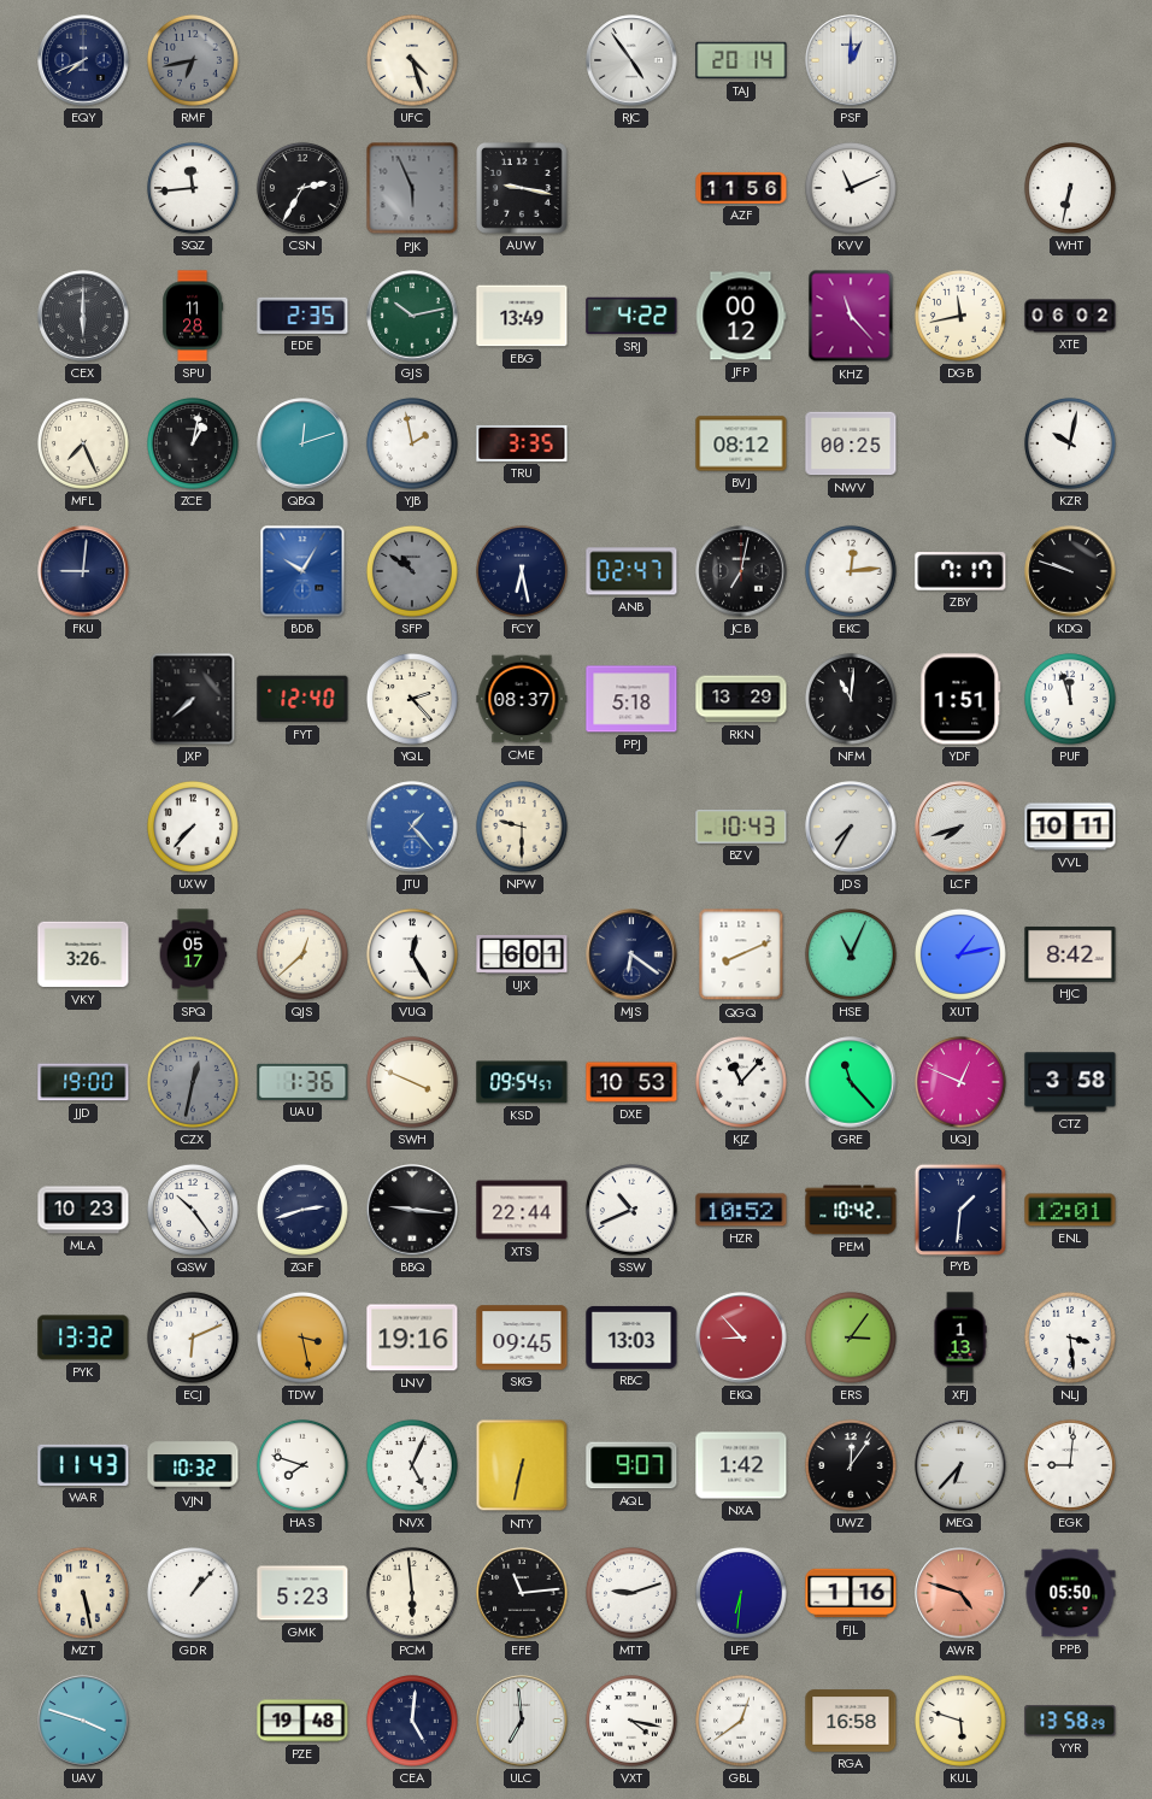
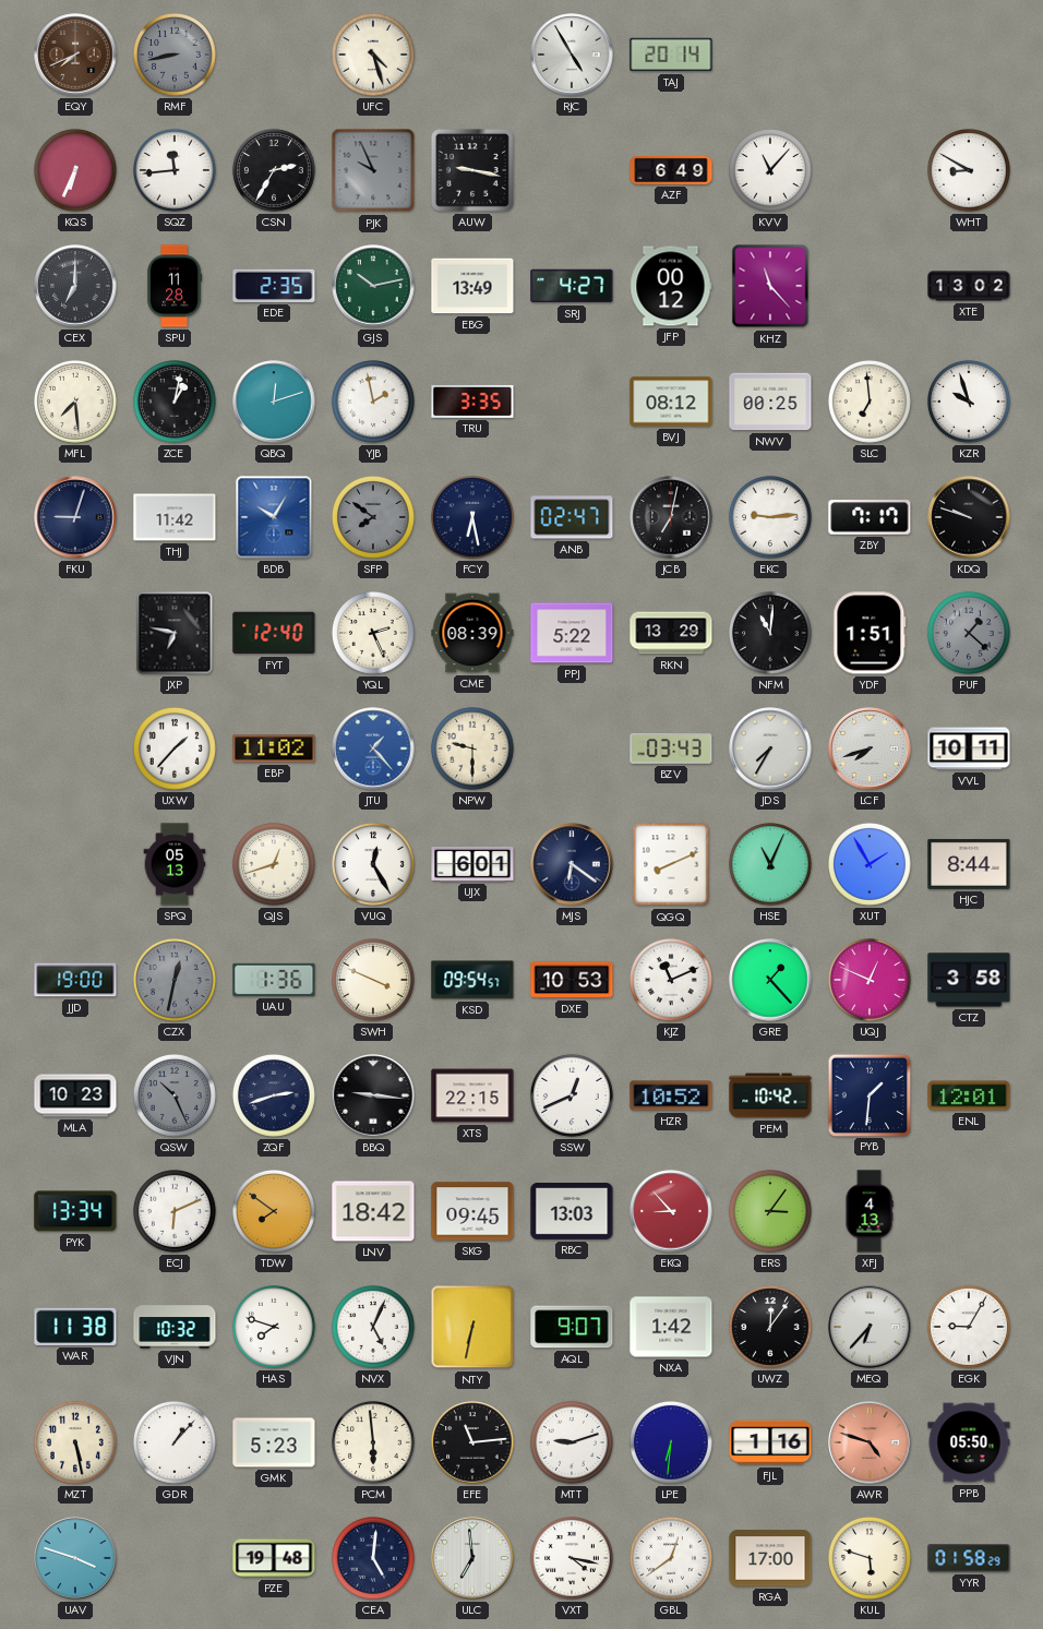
EQY dial: navy -> brown (75, 55)
RMF: 6:43 -> 8:43 (175, 55)
RJC: 4:54 -> 4:55 (572, 55)
PSF: 1:00 -> none (851, 60)
KQS: none -> 6:34 (75, 170)
PJK: 5:56 -> 9:56 (373, 170)
AZF: 11:56 -> 6:49 (671, 170)
KVV: 11:11 -> 11:07 (770, 170)
WHT: 6:32 -> 8:50 (969, 170)
CEX: 6:00 -> 7:00 (75, 286)
SRJ: 4:22 -> 4:27 (572, 286)
DGB: 11:43 -> none (960, 316)
XTE: 06:02 -> 13:02 (969, 286)
MFL: 7:26 -> 7:29 (75, 402)
SLC: none -> 6:59 (870, 402)
KZR: 10:02 -> 9:57 (969, 402)
FKU: 9:01 -> 9:03 (75, 517)
THJ: none -> 11:42 (175, 517)
SFP: 10:51 -> 7:51 (373, 517)
EKC: 12:14 -> 9:14 (770, 517)
JXP: 7:38 -> 6:47 (175, 633)
YQL: 2:23 -> 2:26 (373, 633)
CME: 08:37 -> 08:39 (472, 633)
PPJ: 5:18 -> 5:22 (572, 633)
PUF: 11:57 -> 1:22 (969, 633)
PUF dial: white -> grey (969, 633)
UXW: 7:37 -> 1:37 (175, 748)
EBP: none -> 11:02 (274, 748)
BZV: 10:43 -> 03:43 (671, 750)
VKY: 3:26 -> none (83, 954)
SPQ: 05:17 -> 05:13 (175, 864)
QJS: 12:38 -> 12:42 (274, 864)
XUT: 1:13 -> 1:55 (870, 864)
HJC: 8:42 -> 8:44 (969, 864)
KJZ: 11:07 -> 11:11 (671, 980)
GRE: 11:23 -> 1:23 (770, 980)
QSW: 10:24 -> 10:26 (175, 1095)
QSW dial: white -> grey (175, 1095)
XTS: 22:44 -> 22:15 (472, 1095)
SSW: 10:41 -> 12:41 (572, 1095)
PYK: 13:32 -> 13:34 (75, 1211)
TDW: 3:28 -> 7:51 (274, 1211)
LNV: 19:16 -> 18:42 (373, 1211)
XFJ: 1:13 -> 4:13 (870, 1211)
NLJ: 3:29 -> none (1070, 1338)
WAR: 11:43 -> 11:38 (75, 1327)
EGK: 9:01 -> 9:05 (969, 1327)
RGA: 16:58 -> 17:00 (770, 1558)
YYR: 13:58 -> 01:58 (969, 1558)
